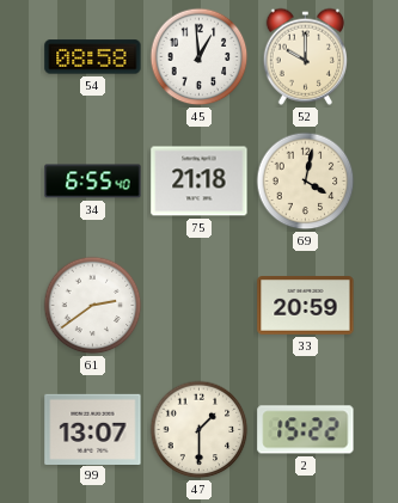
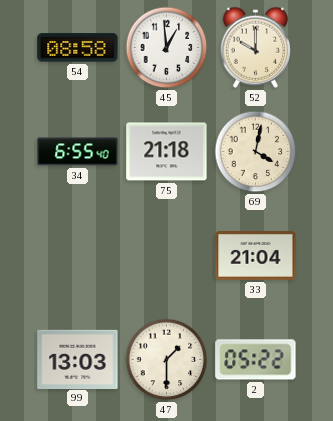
61: 2:39 -> none (93, 306)
33: 20:59 -> 21:04 (256, 256)
99: 13:07 -> 13:03 (78, 359)
2: 15:22 -> 05:22 (256, 360)
